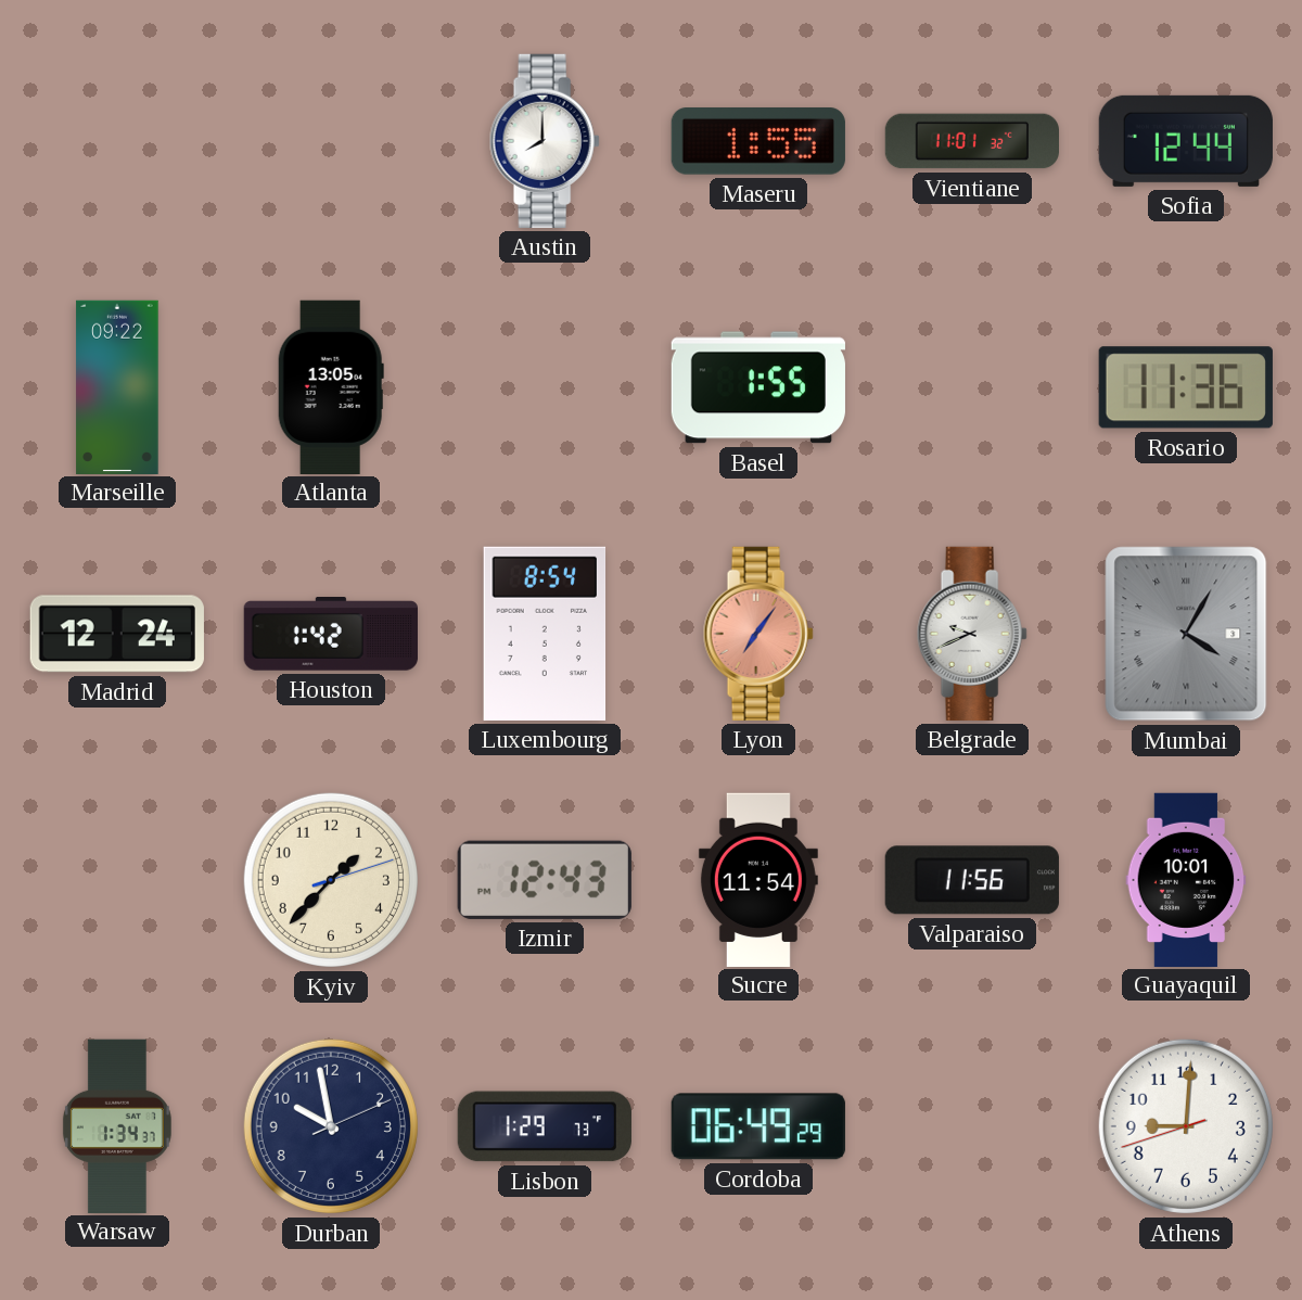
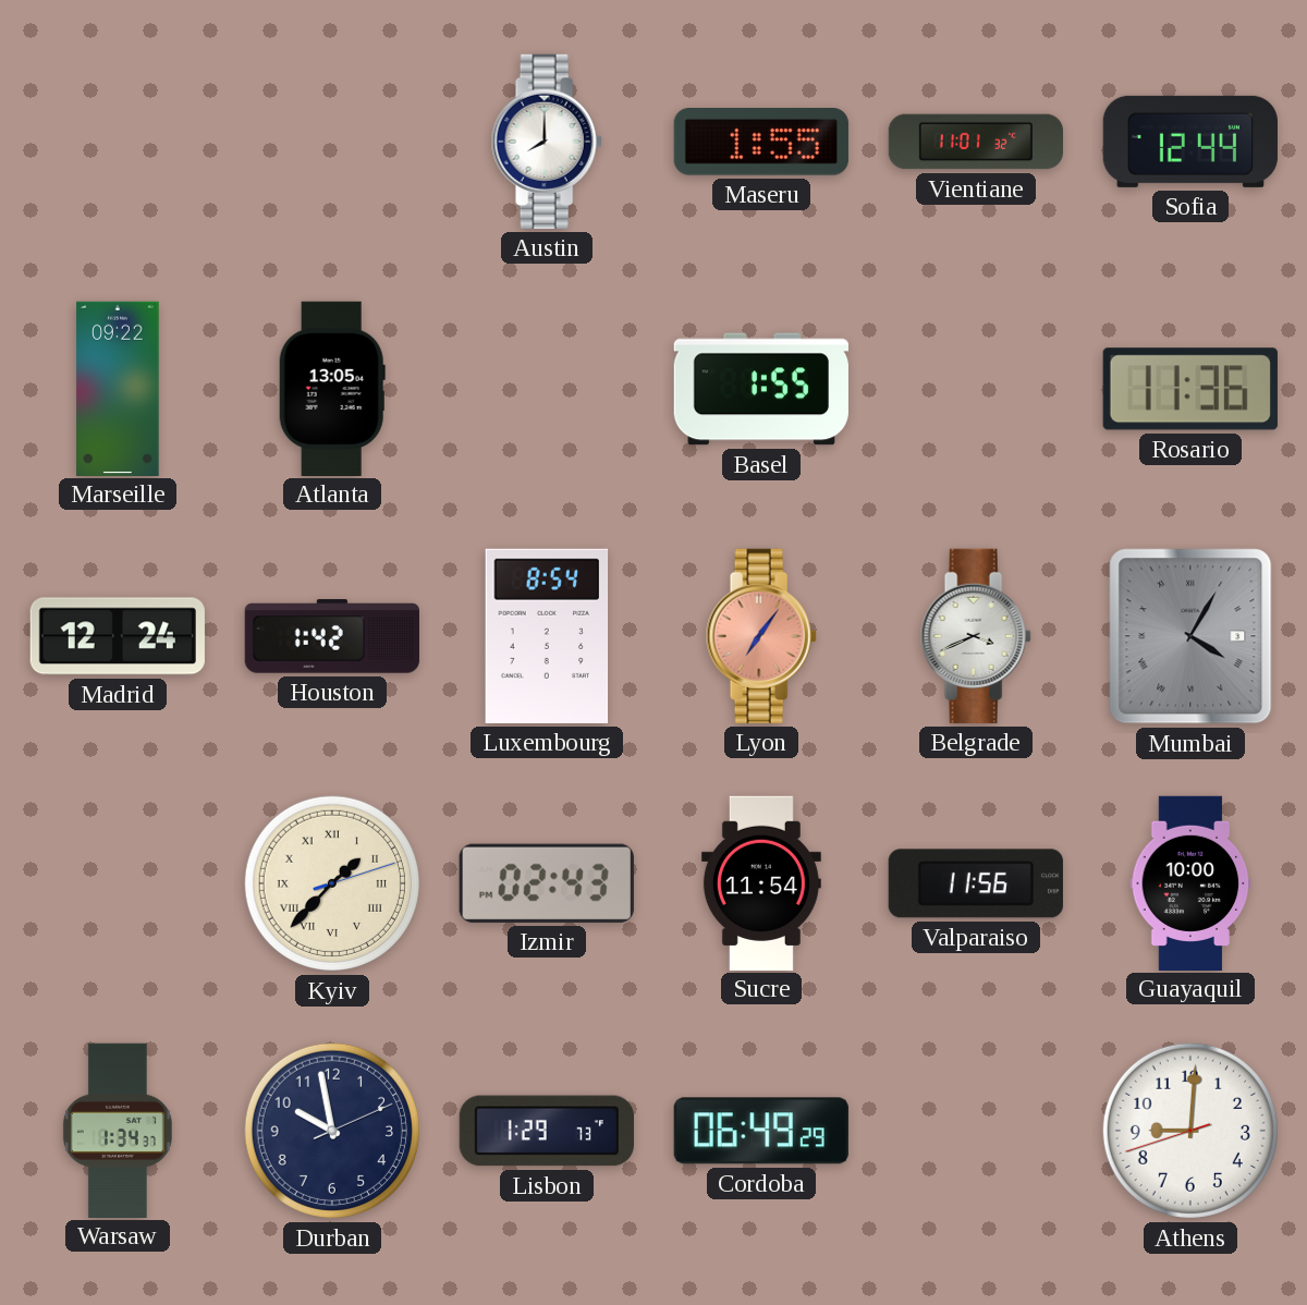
Belgrade: 9:41 -> 3:41 (976, 636)
Kyiv numerals: Arabic -> Roman (332, 883)
Izmir: 12:43 -> 02:43 (547, 883)
Guayaquil: 10:01 -> 10:00 (1190, 882)
